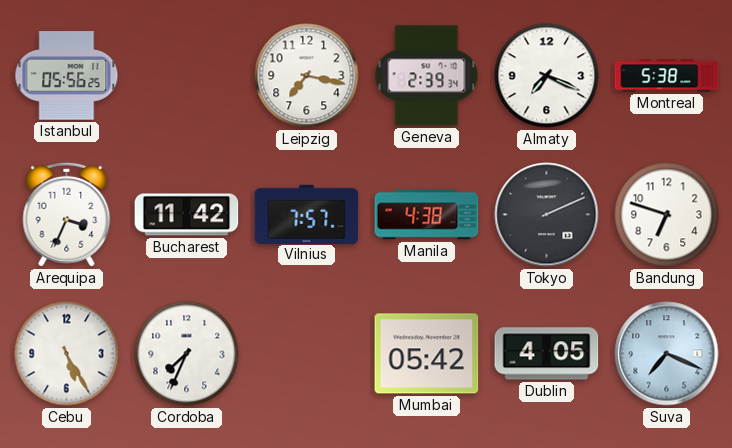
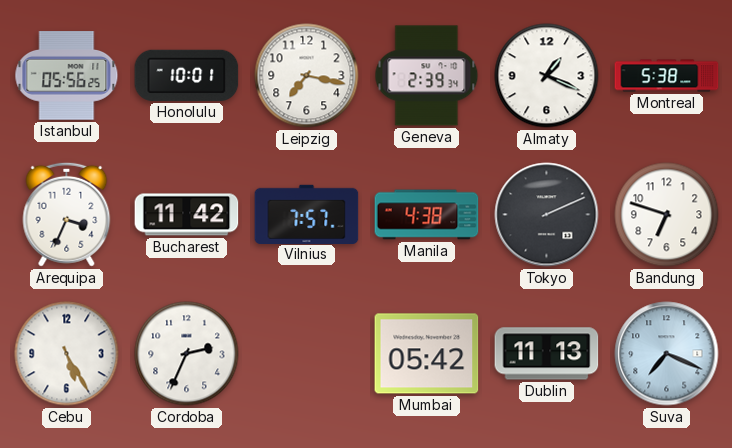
Honolulu: none -> 10:01 (187, 75)
Almaty: 7:19 -> 1:19 (547, 76)
Cordoba: 7:34 -> 2:34 (187, 354)
Dublin: 4:05 -> 11:13 (547, 354)
